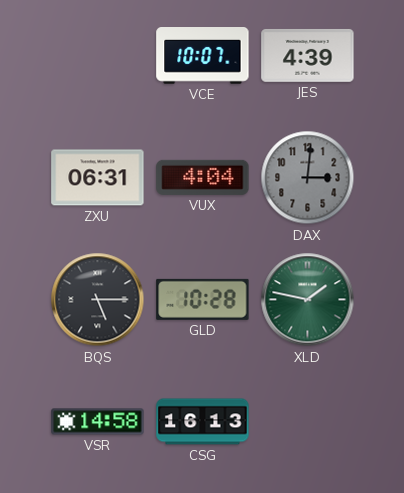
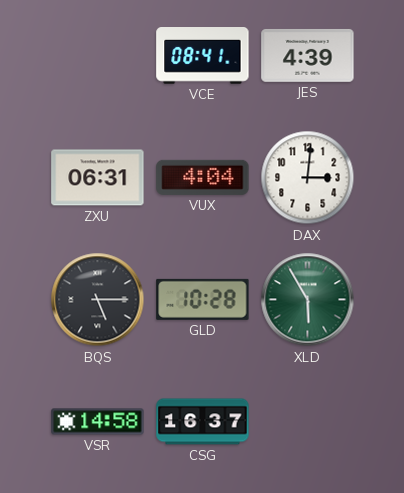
VCE: 10:07 -> 08:41 (203, 56)
DAX dial: grey -> white (308, 178)
XLD: 1:47 -> 5:55 (308, 300)
CSG: 16:13 -> 16:37 (203, 422)
